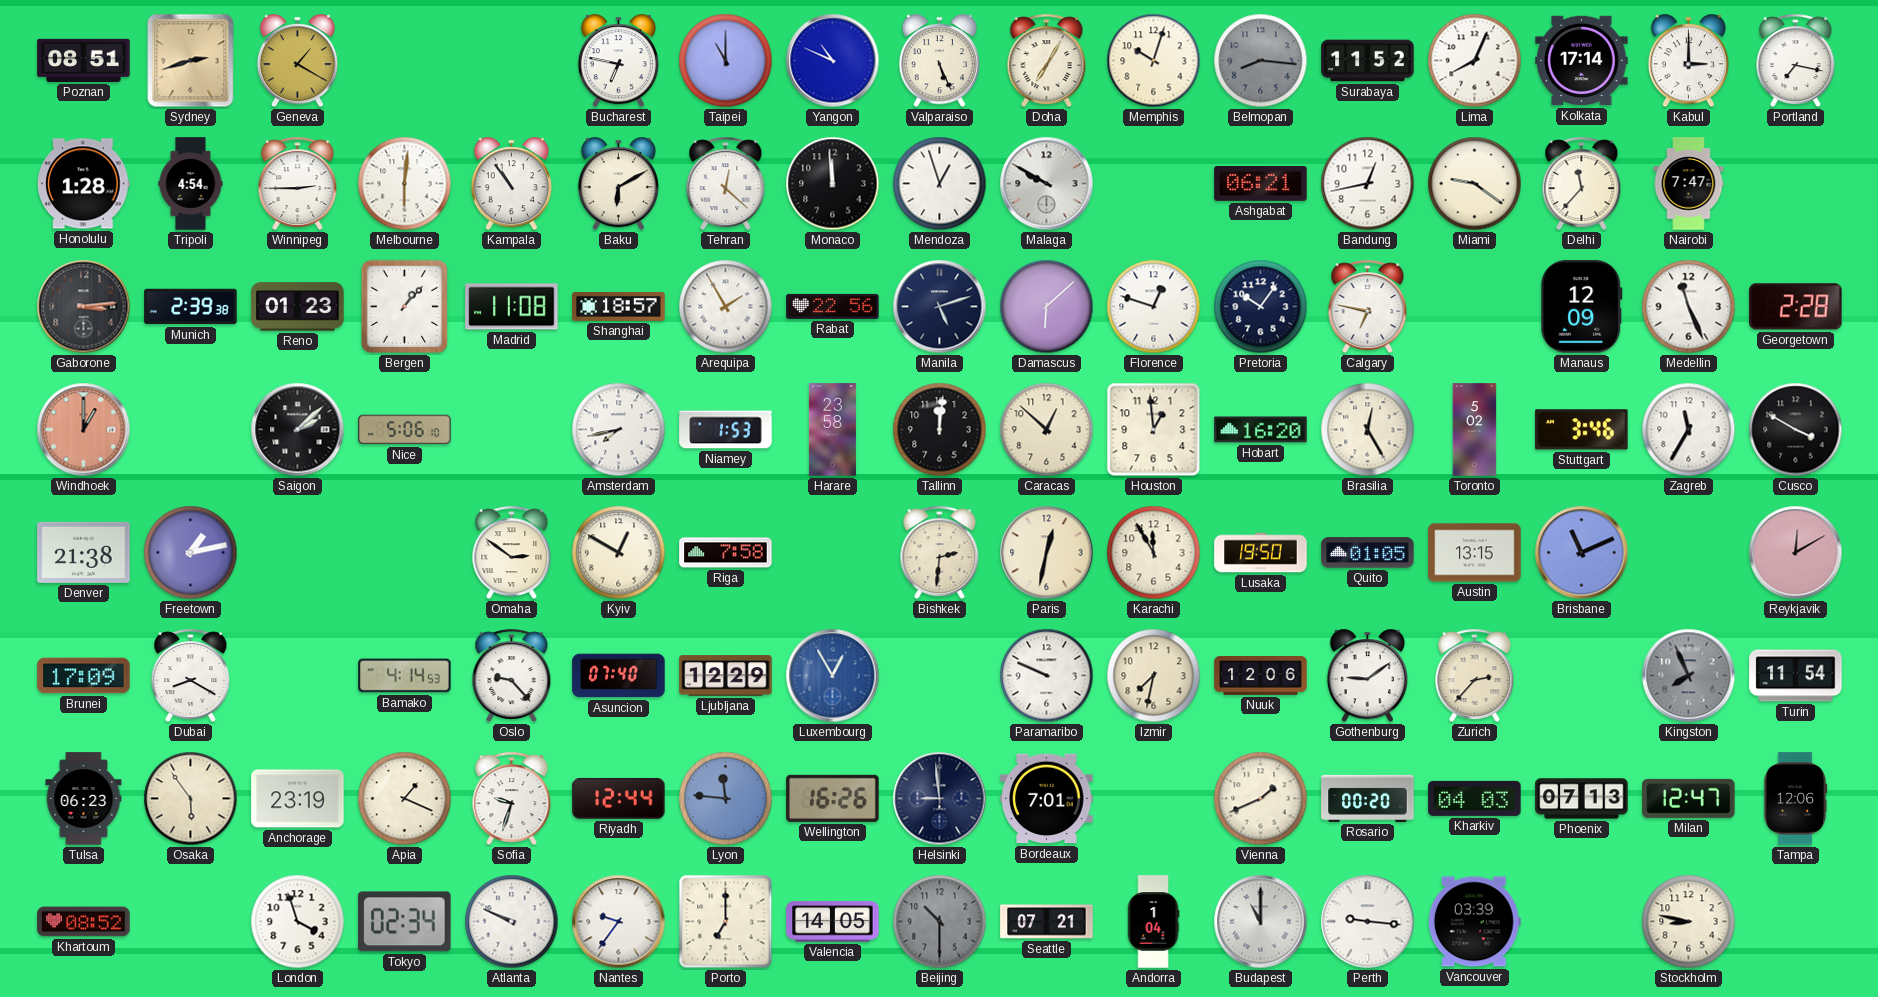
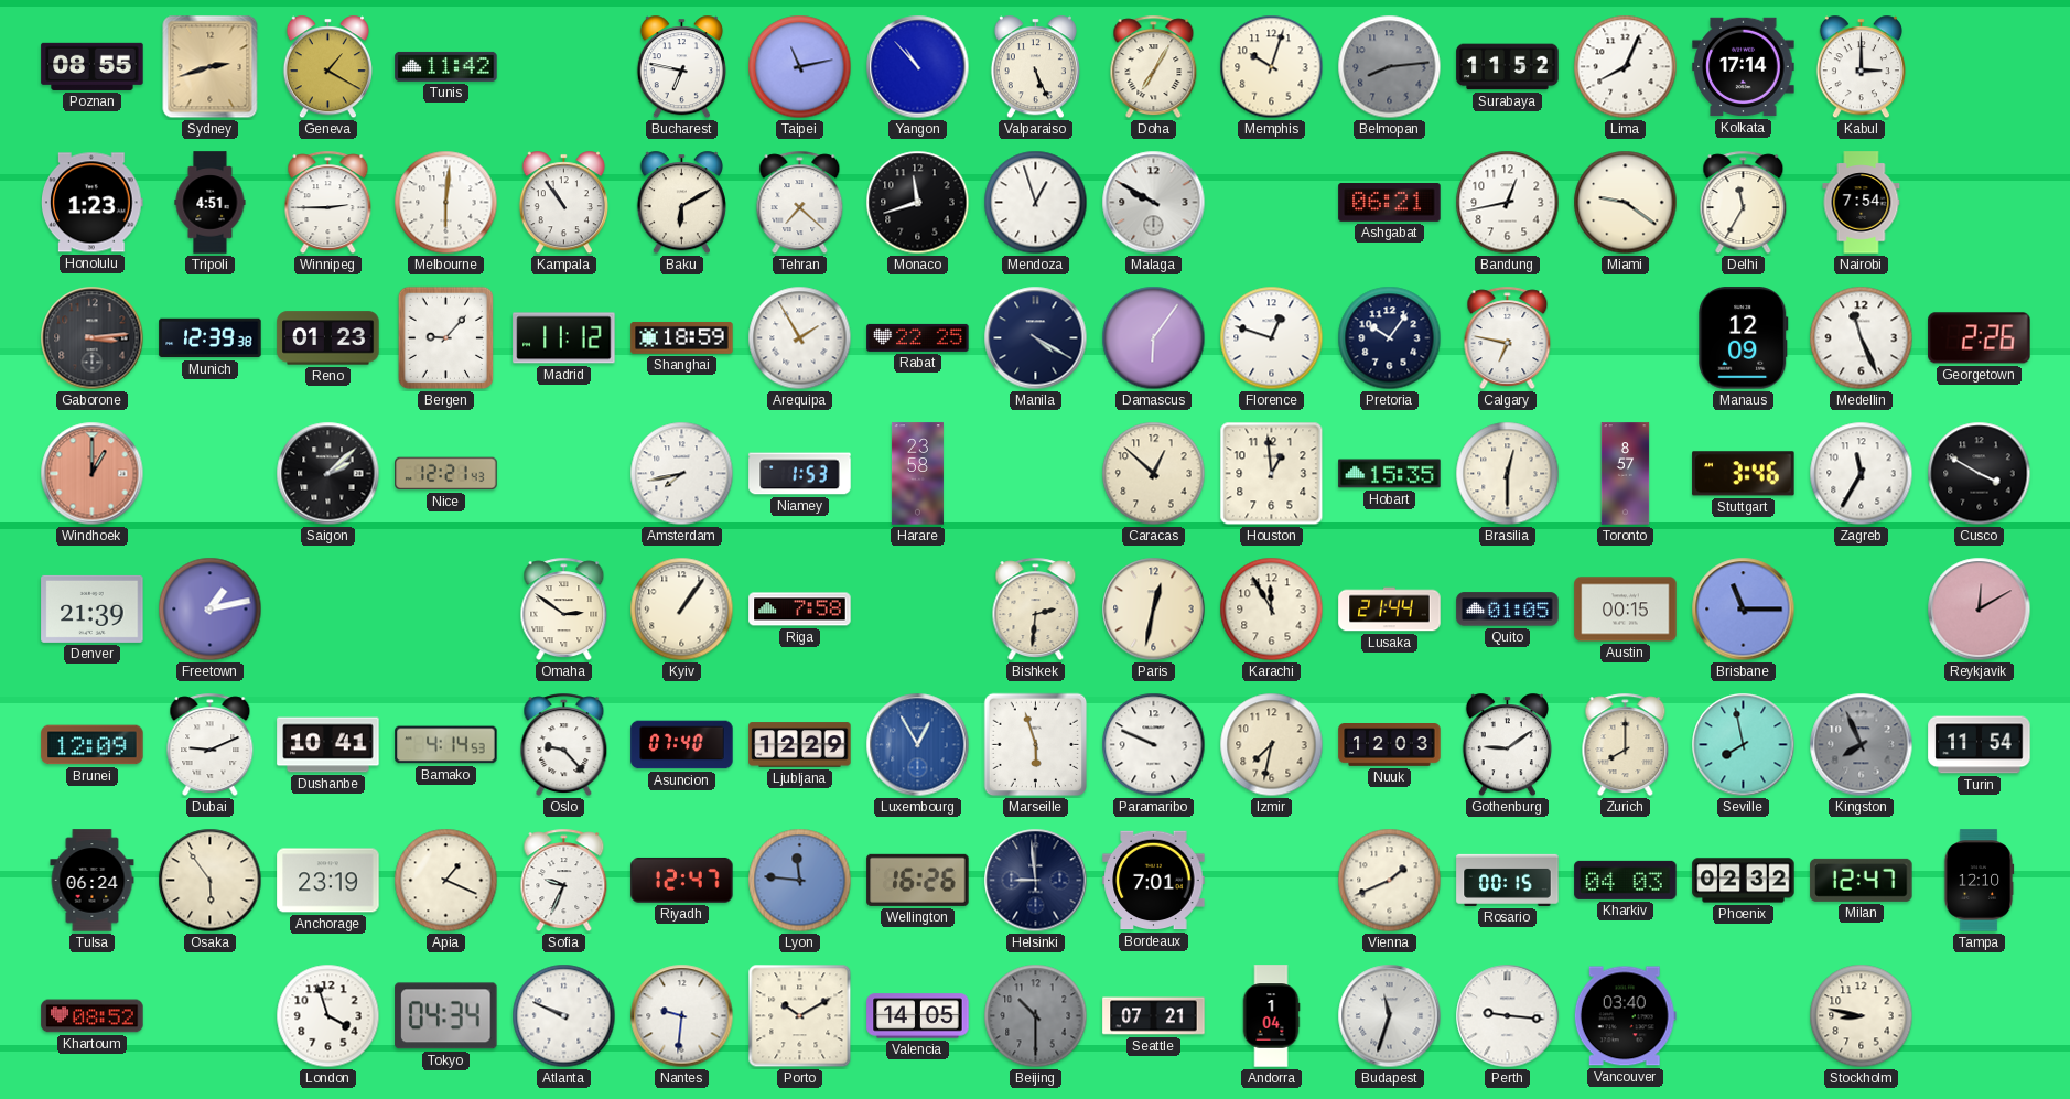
Poznan: 08:51 -> 08:55 (93, 66)
Tunis: none -> 11:42 (446, 66)
Taipei: 11:00 -> 11:13 (800, 67)
Yangon: 10:49 -> 10:53 (918, 67)
Belmopan: 8:16 -> 8:14 (1390, 67)
Portland: 7:17 -> none (1796, 61)
Honolulu: 1:28 -> 1:23 (93, 203)
Tripoli: 4:54 -> 4:51 (211, 203)
Tehran: 12:22 -> 7:22 (800, 203)
Monaco: 11:59 -> 11:42 (918, 203)
Delhi: 11:37 -> 11:35 (1744, 203)
Nairobi: 7:47 -> 7:54 (1862, 203)
Munich: 2:39 -> 12:39 (211, 338)
Bergen: 1:07 -> 9:07 (446, 338)
Madrid: 11:08 -> 11:12 (564, 338)
Shanghai: 18:57 -> 18:59 (682, 337)
Rabat: 22:56 -> 22:25 (918, 337)
Manila: 5:12 -> 4:20 (1036, 338)
Damascus: 6:08 -> 6:06 (1154, 338)
Georgetown: 2:28 -> 2:26 (1980, 338)
Nice: 5:06 -> 12:21 (446, 474)
Tallinn: 12:01 -> none (940, 430)
Hobart: 16:20 -> 15:35 (1390, 474)
Brasilia: 12:25 -> 12:30 (1508, 474)
Toronto: 5:02 -> 8:57 (1626, 474)
Denver: 21:38 -> 21:39 (93, 608)
Kyiv: 12:50 -> 1:06 (682, 610)
Lusaka: 19:50 -> 21:44 (1390, 610)
Austin: 13:15 -> 00:15 (1626, 610)
Brisbane: 11:11 -> 11:15 (1744, 610)
Brunei: 17:09 -> 12:09 (93, 745)
Dubai: 8:20 -> 9:11 (211, 745)
Dushanbe: none -> 10:41 (328, 745)
Marseille: none -> 5:57 (1036, 745)
Nuuk: 12:06 -> 12:03 (1390, 745)
Zurich: 2:37 -> 8:00 (1626, 745)
Seville: none -> 7:58 (1744, 745)
Tulsa: 06:23 -> 06:24 (93, 881)
Sofia: 9:33 -> 9:34 (564, 881)
Riyadh: 12:44 -> 12:47 (682, 880)
Rosario: 00:20 -> 00:15 (1508, 880)
Phoenix: 07:13 -> 02:32 (1744, 881)
Tampa: 12:06 -> 12:10 (1979, 881)
Tokyo: 02:34 -> 04:34 (446, 1016)
Nantes: 9:36 -> 9:31 (682, 1016)
Porto: 7:00 -> 10:10 (800, 1016)
Budapest: 11:00 -> 11:33 (1390, 1016)
Vancouver: 03:39 -> 03:40 (1625, 1016)
